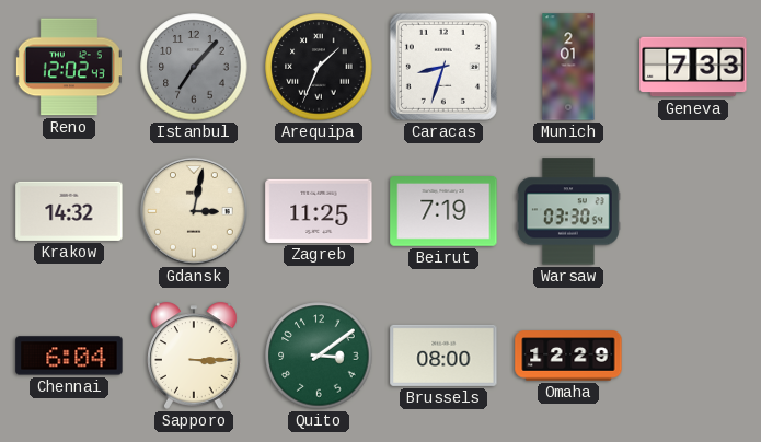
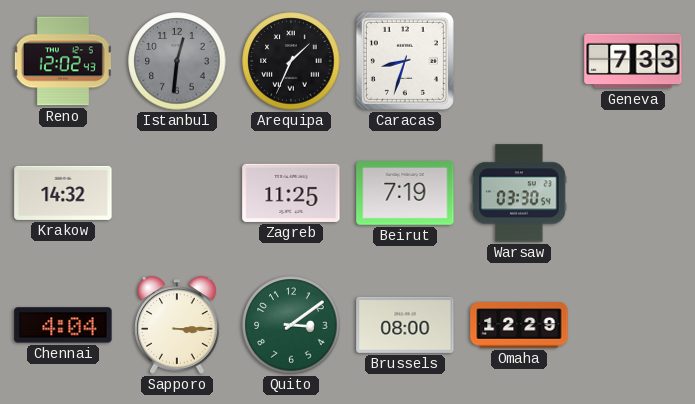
Istanbul: 7:07 -> 12:31 (177, 61)
Munich: 2:01 -> none (568, 67)
Gdansk: 3:02 -> none (194, 211)
Chennai: 6:04 -> 4:04 (63, 325)
